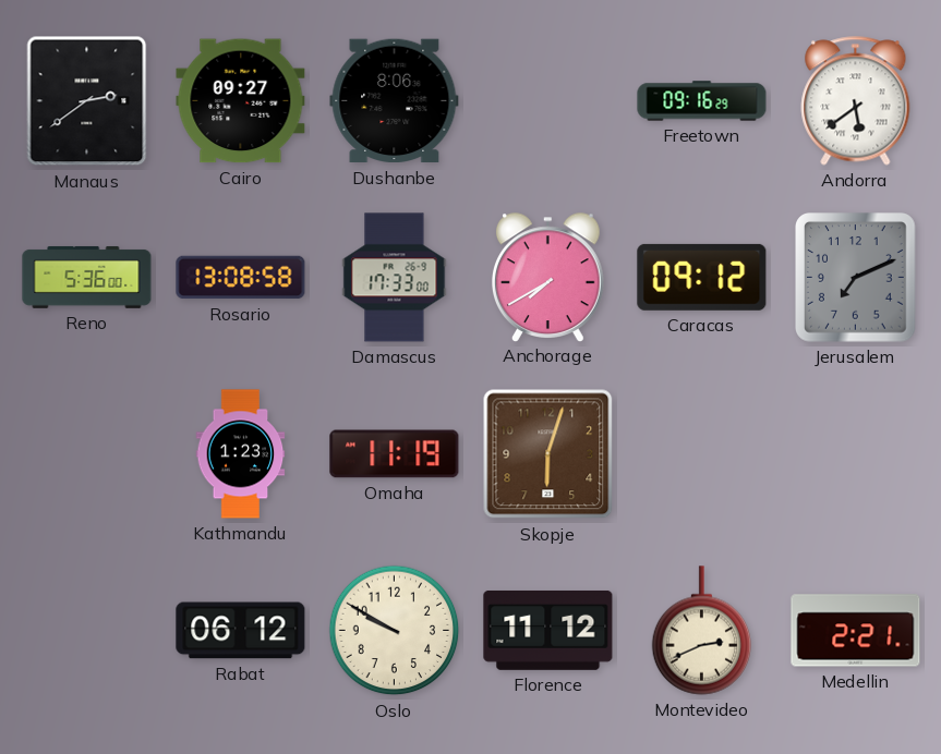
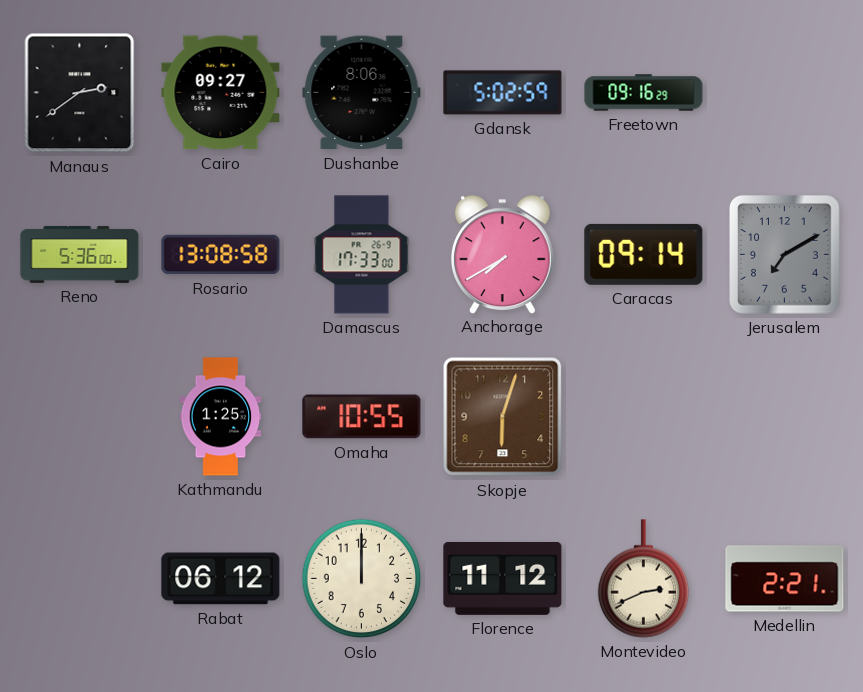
Gdansk: none -> 5:02 (503, 93)
Andorra: 5:39 -> none (856, 101)
Caracas: 09:12 -> 09:14 (644, 254)
Jerusalem: 7:11 -> 7:10 (785, 255)
Kathmandu: 1:23 -> 1:25 (221, 417)
Omaha: 11:19 -> 10:55 (362, 417)
Oslo: 9:50 -> 12:00 (362, 579)
